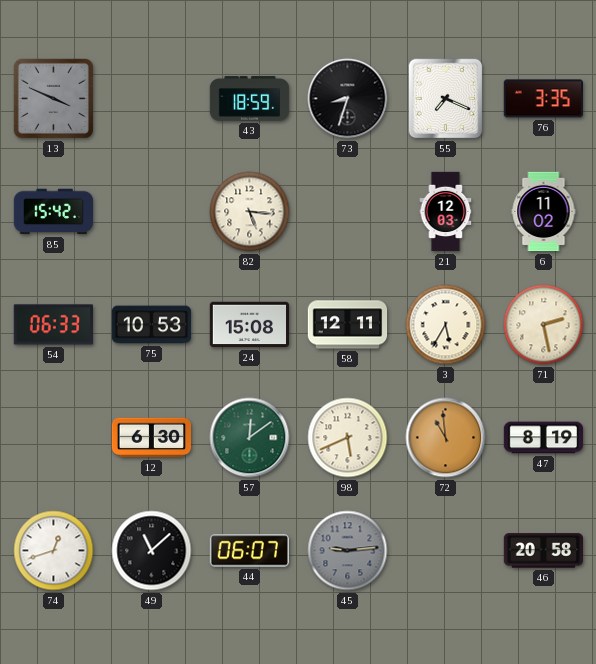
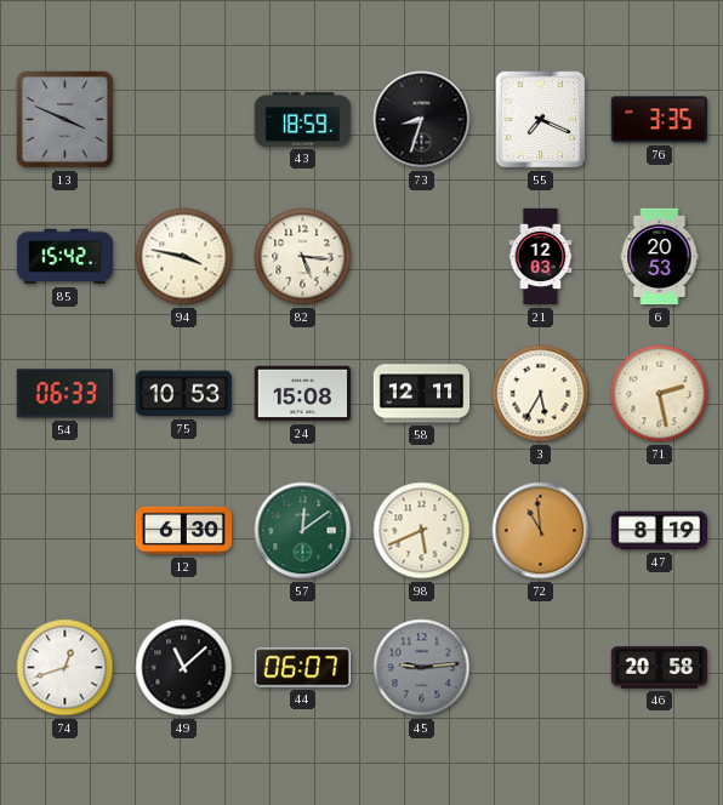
94: none -> 3:47 (184, 257)
6: 11:02 -> 20:53 (660, 257)
